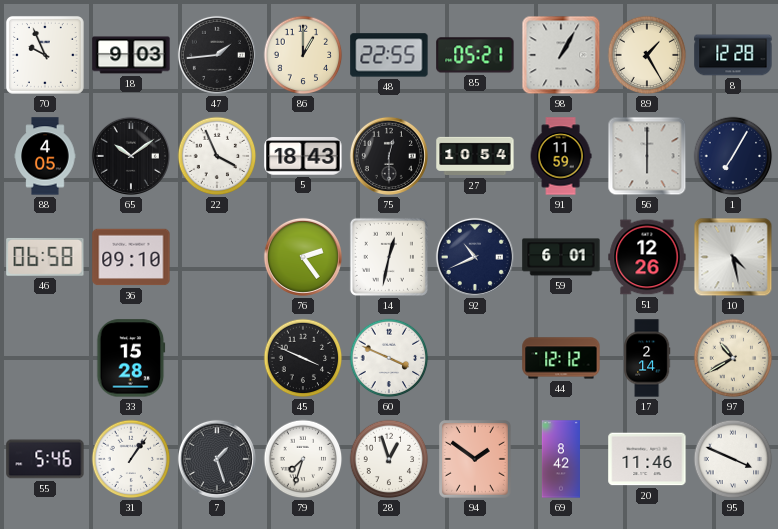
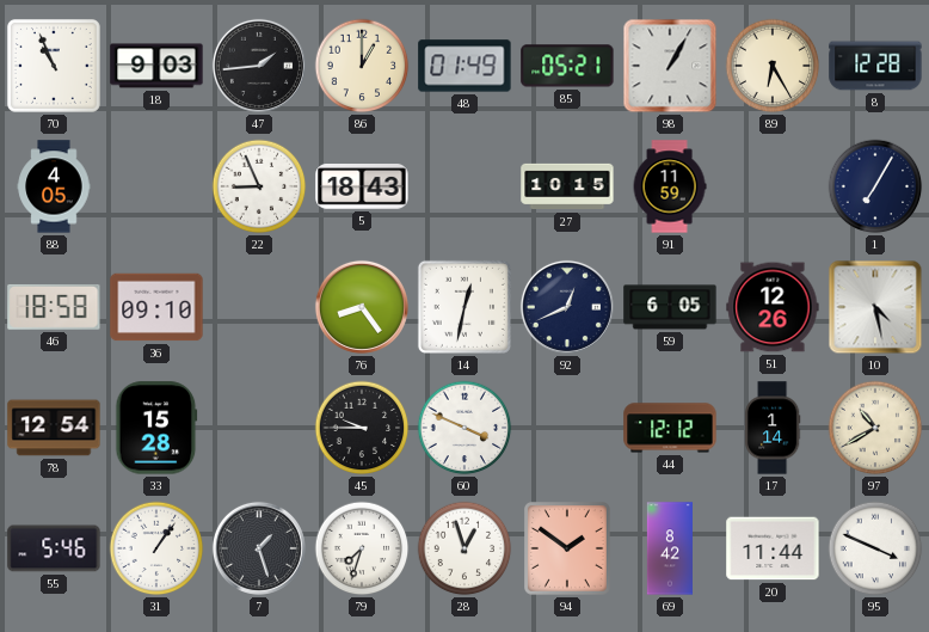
70: 9:56 -> 10:56 (54, 66)
48: 22:55 -> 01:49 (464, 66)
89: 1:25 -> 6:25 (773, 66)
65: 10:09 -> none (131, 156)
22: 3:56 -> 8:56 (259, 186)
75: 12:30 -> none (389, 156)
27: 10:54 -> 10:15 (567, 186)
56: 6:00 -> none (647, 156)
46: 06:58 -> 18:58 (54, 307)
76: 2:24 -> 8:24 (362, 307)
92: 10:41 -> 12:41 (567, 307)
59: 6:01 -> 6:05 (670, 307)
78: none -> 12:54 (54, 428)
45: 3:49 -> 9:45 (362, 428)
17: 2:14 -> 1:14 (774, 428)
20: 11:46 -> 11:44 (773, 548)
